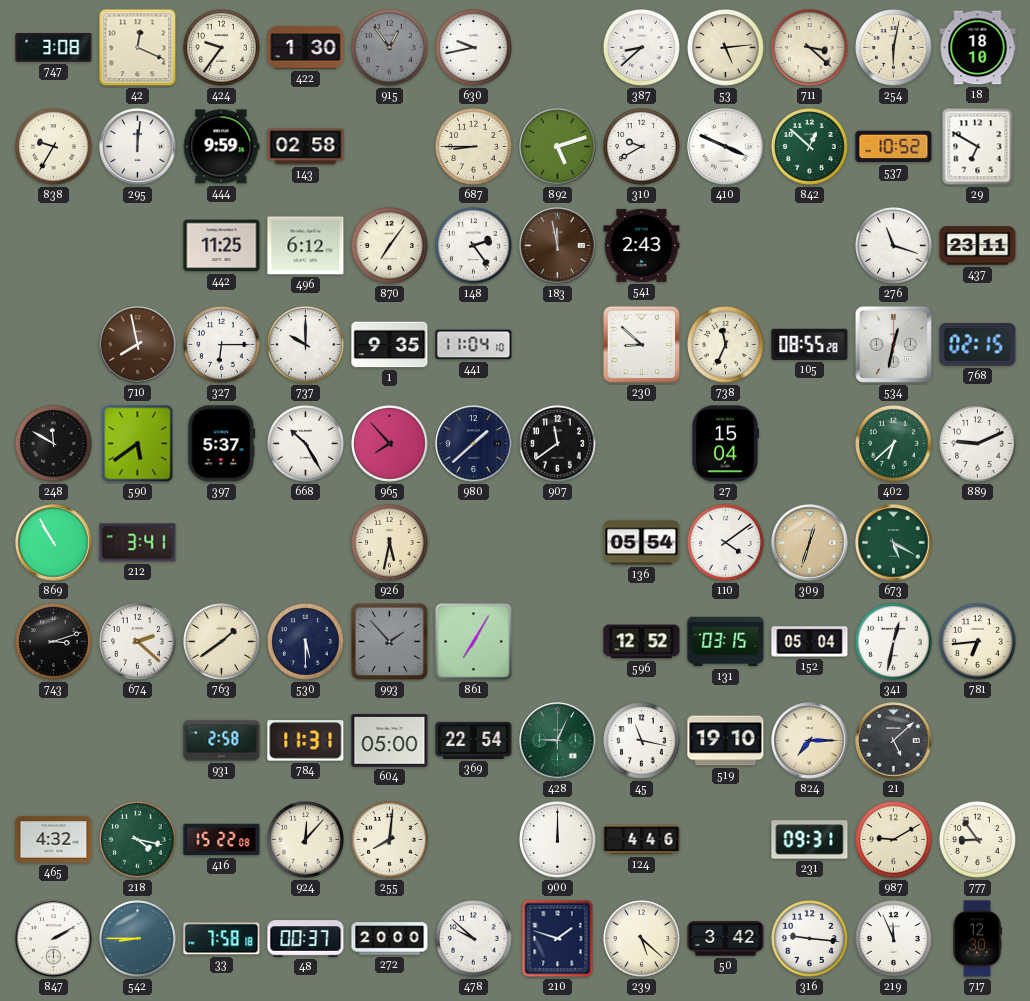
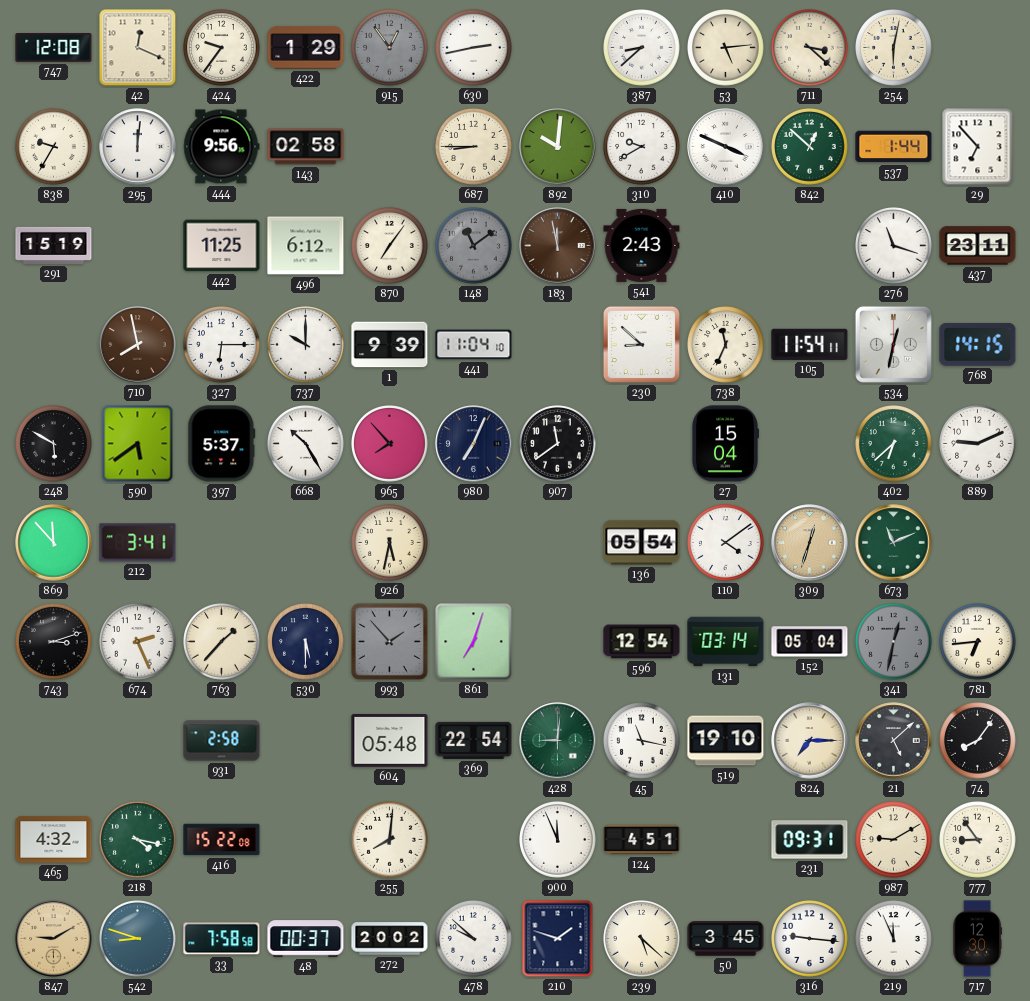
747: 3:08 -> 12:08 (54, 48)
422: 1:30 -> 1:29 (306, 48)
630: 9:43 -> 2:43 (474, 48)
18: 18:10 -> none (978, 48)
444: 9:59 -> 9:56 (222, 147)
892: 5:12 -> 10:01 (558, 147)
537: 10:52 -> 1:44 (894, 147)
29: 6:50 -> 6:53 (978, 147)
291: none -> 15:19 (54, 245)
148: 2:24 -> 11:09 (474, 246)
148 dial: white -> grey (474, 246)
1: 9:35 -> 9:39 (390, 345)
105: 08:55 -> 11:54 (810, 344)
768: 02:15 -> 14:15 (978, 344)
248: 11:50 -> 5:50 (54, 444)
980: 1:38 -> 7:04 (474, 444)
869: 10:55 -> 11:53 (54, 543)
673: 5:20 -> 11:11 (894, 543)
674: 2:22 -> 2:26 (138, 642)
763: 1:39 -> 1:37 (222, 642)
861: 7:05 -> 7:03 (474, 642)
596: 12:52 -> 12:54 (642, 642)
131: 03:15 -> 03:14 (726, 642)
341 dial: white -> grey (894, 642)
784: 11:31 -> none (306, 741)
604: 05:00 -> 05:48 (390, 741)
428: 9:04 -> 9:01 (558, 741)
74: none -> 8:06 (978, 741)
924: 12:07 -> none (306, 840)
900: 12:00 -> 11:56 (558, 840)
124: 4:46 -> 4:51 (642, 840)
847: 2:10 -> 9:10 (54, 939)
847 dial: white -> champagne (54, 939)
542: 8:45 -> 8:48 (138, 939)
33: 7:58:18 -> 7:58:58 (222, 939)
272: 20:00 -> 20:02 (390, 939)
50: 3:42 -> 3:45 (726, 939)
